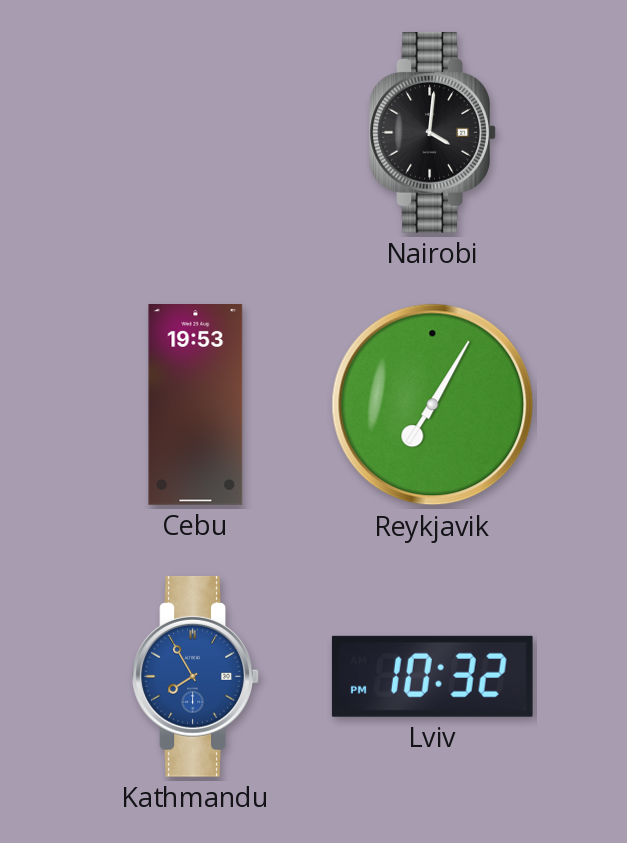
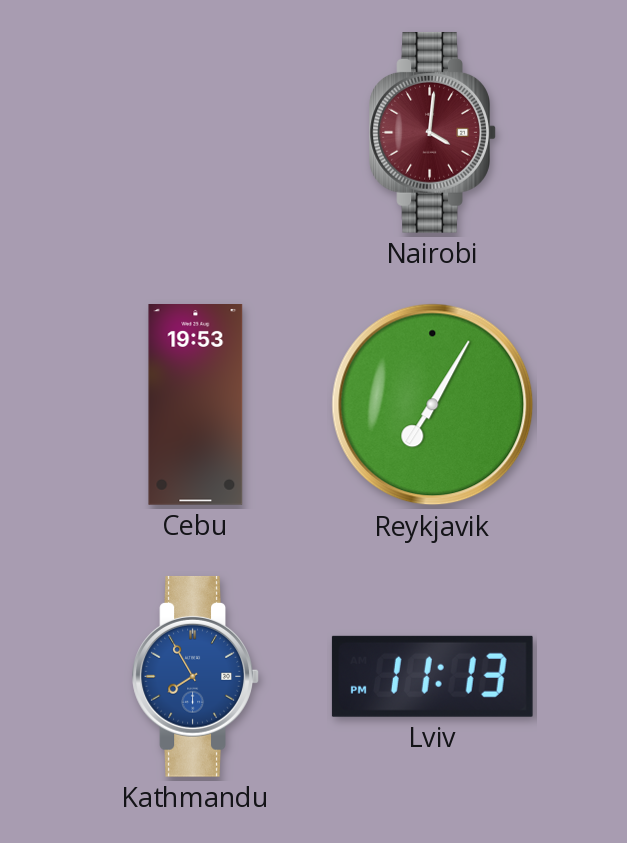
Nairobi dial: black -> burgundy (433, 132)
Lviv: 10:32 -> 11:13 (432, 676)
